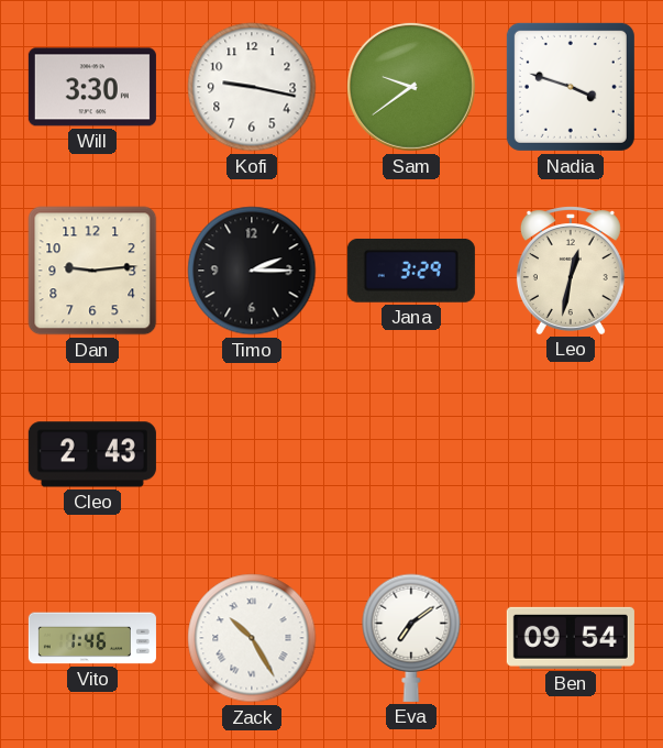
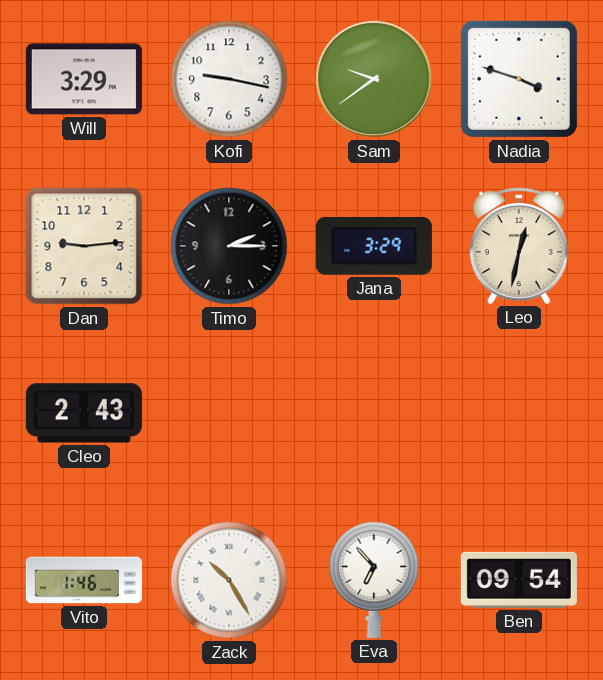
Will: 3:30 -> 3:29 (84, 79)
Eva: 7:09 -> 6:53 (374, 580)
